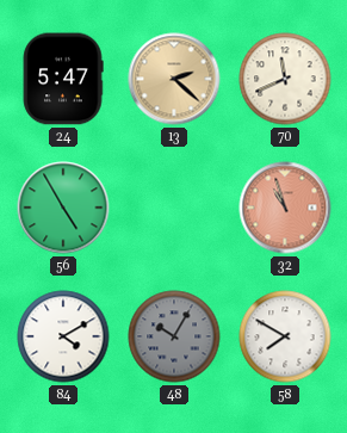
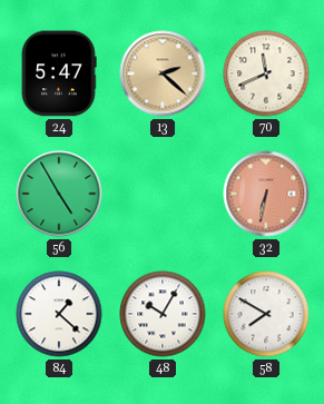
32: 10:57 -> 6:32 (266, 194)
84: 4:10 -> 1:22 (59, 314)
48 dial: grey -> white (163, 314)
